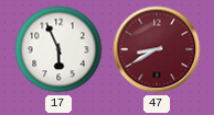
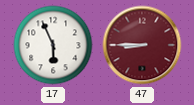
47: 8:40 -> 8:45 (142, 45)
